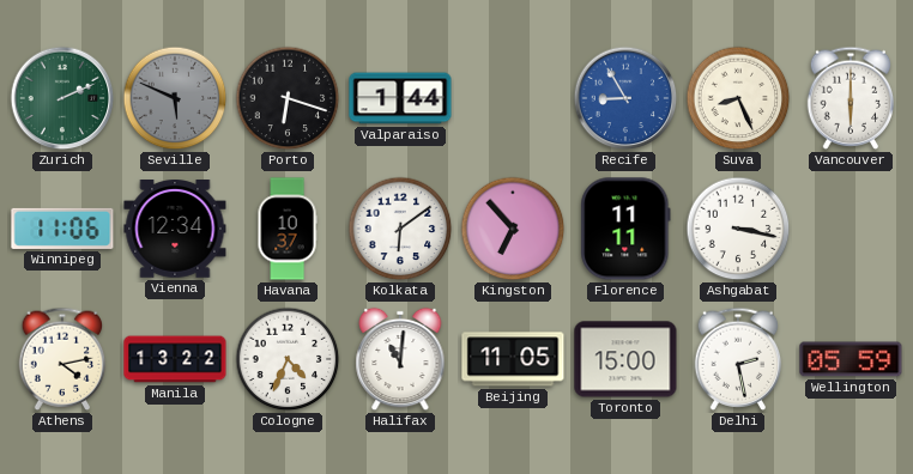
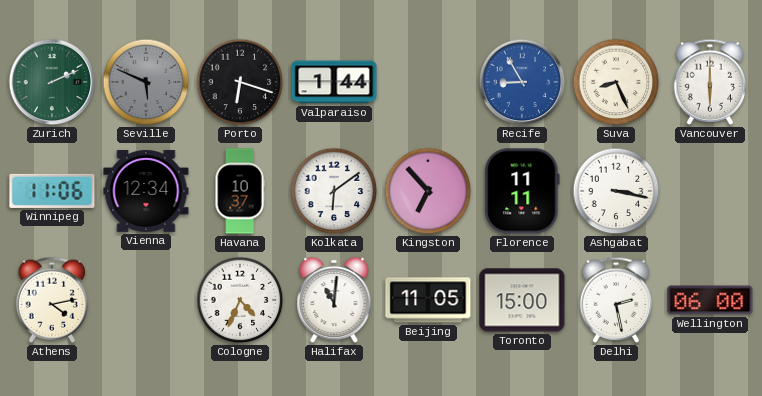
Manila: 13:22 -> none (175, 359)
Wellington: 05:59 -> 06:00 (710, 300)
